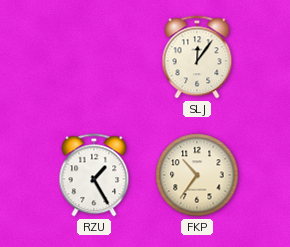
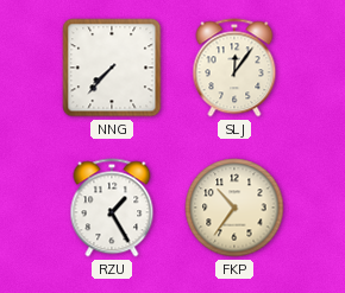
NNG: none -> 7:37 (112, 68)
